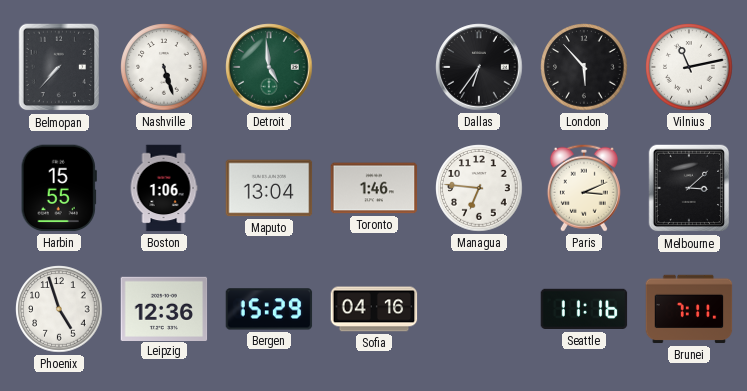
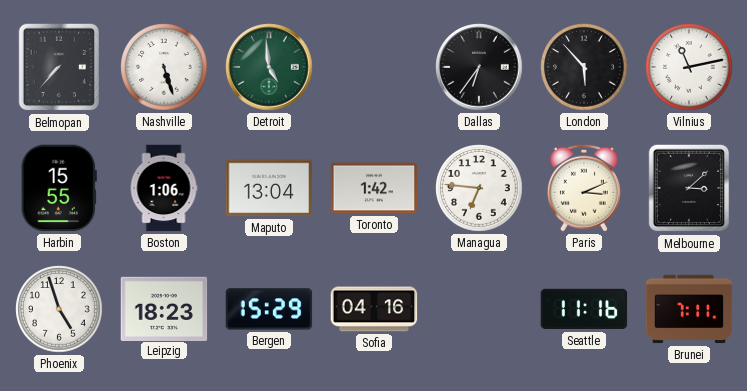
Toronto: 1:46 -> 1:42 (374, 188)
Leipzig: 12:36 -> 18:23 (164, 308)
